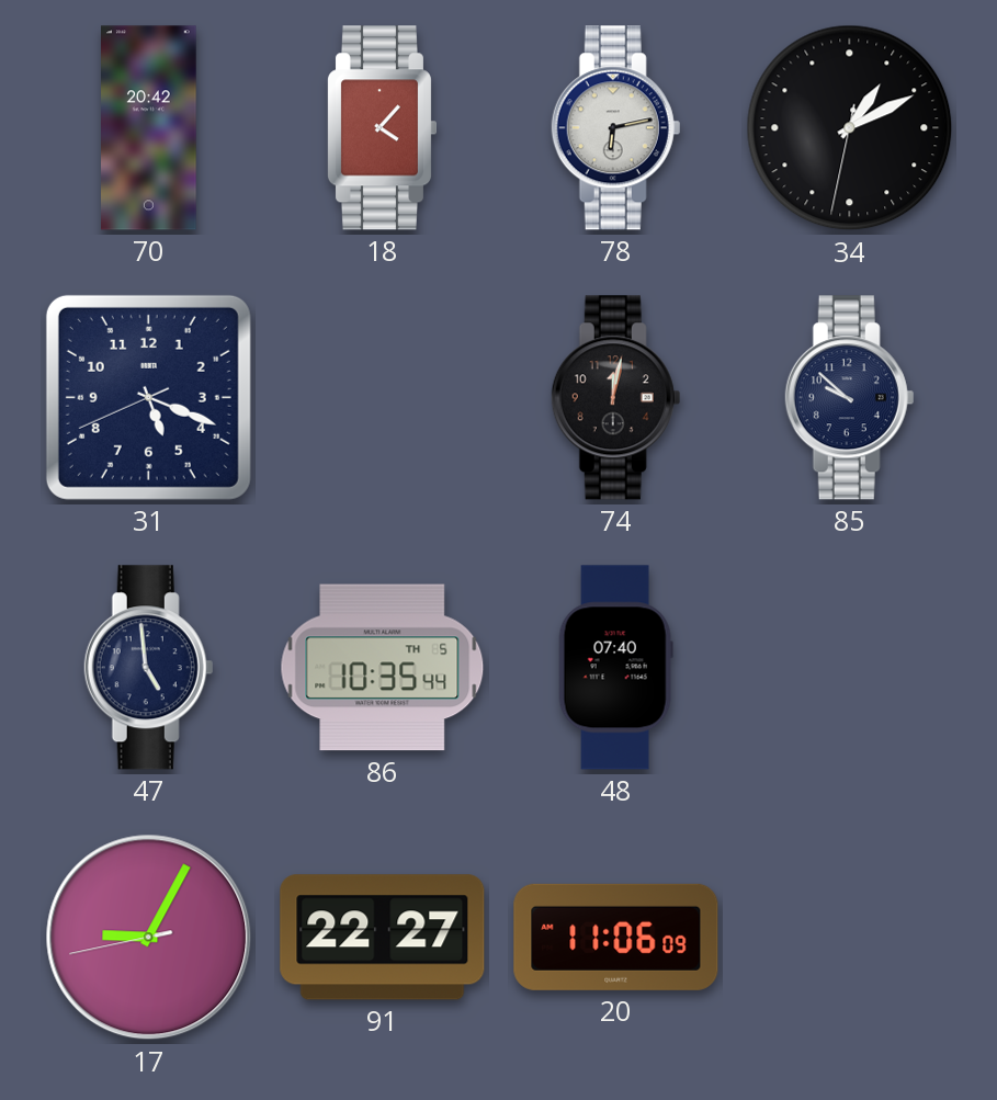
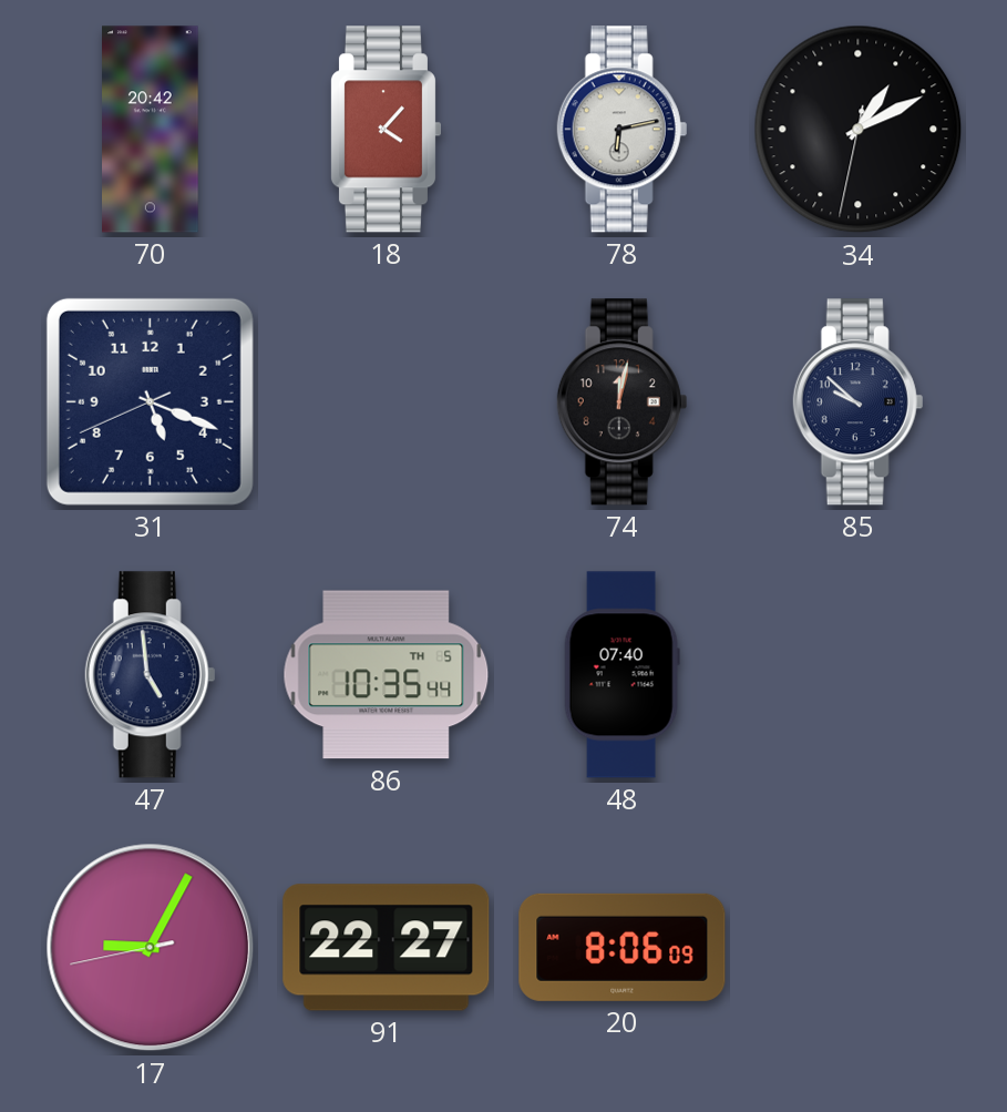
20: 11:06 -> 8:06 (623, 947)
